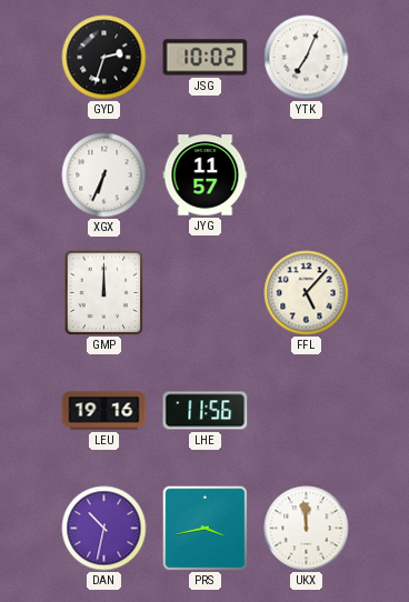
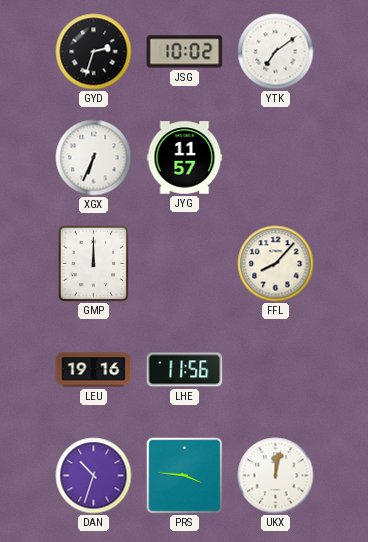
YTK: 7:04 -> 7:09 (276, 52)
FFL: 5:07 -> 8:07 (276, 264)
DAN: 10:32 -> 10:33 (94, 476)
PRS: 3:43 -> 3:46 (184, 475)
UKX: 11:59 -> 12:02 (276, 476)
